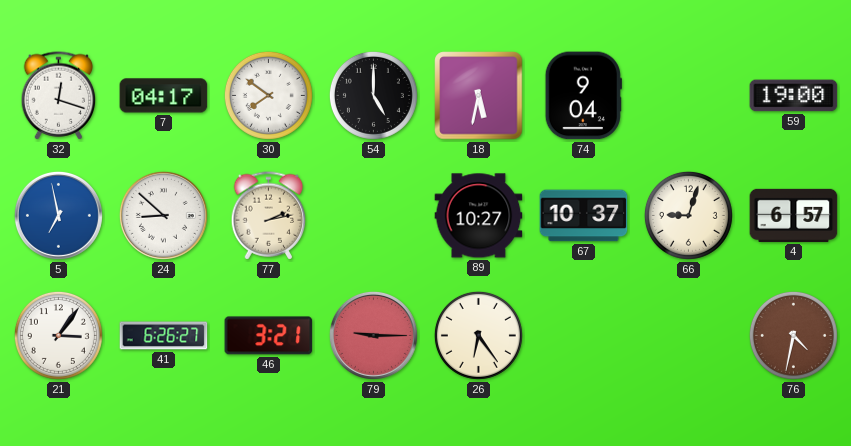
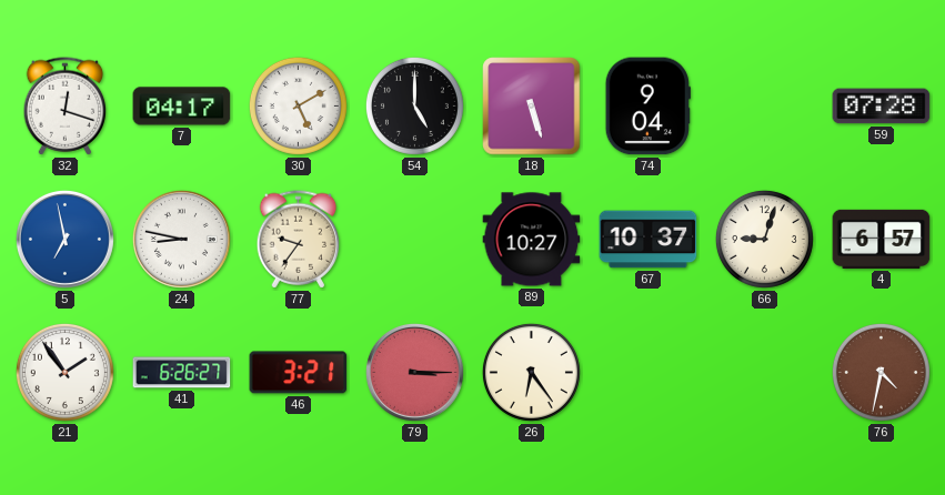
30: 7:51 -> 5:10 (298, 105)
18: 5:32 -> 5:27 (532, 107)
59: 19:00 -> 07:28 (882, 107)
24: 8:52 -> 8:47 (181, 239)
77: 2:13 -> 9:36 (299, 240)
21: 3:06 -> 1:54 (64, 372)
79: 9:15 -> 3:15 (414, 372)
